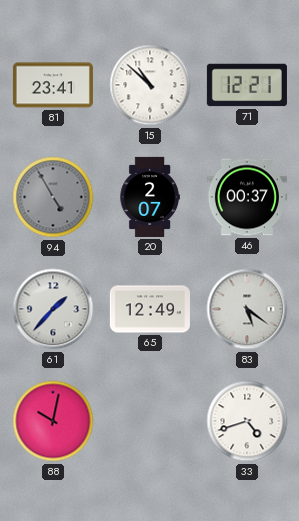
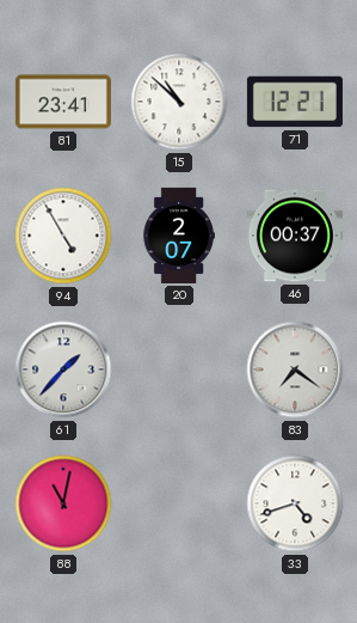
94 dial: grey -> white (63, 236)
65: 12:49 -> none (150, 309)
83: 5:21 -> 7:21 (295, 369)
88: 10:02 -> 11:02 (63, 503)
